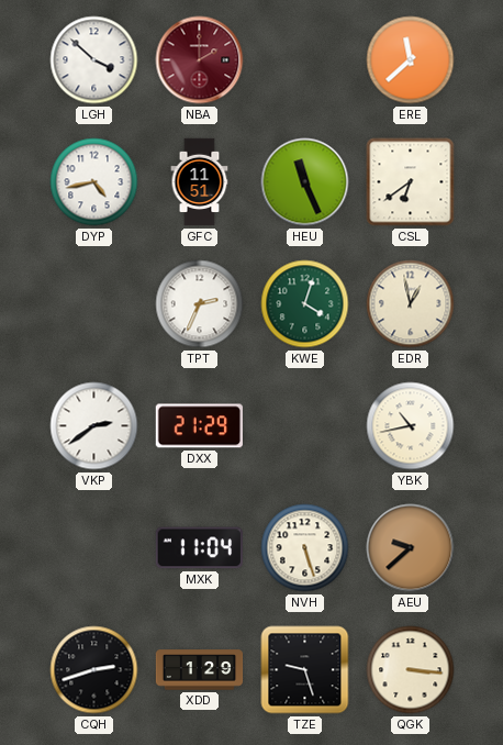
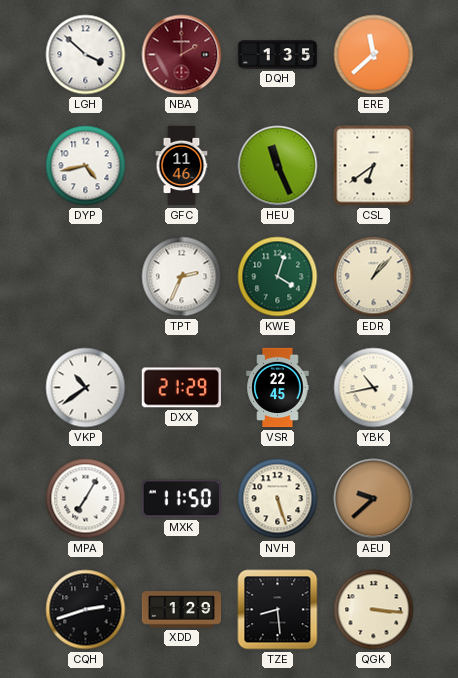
DQH: none -> 1:35 (278, 55)
GFC: 11:51 -> 11:46 (182, 166)
EDR: 12:58 -> 1:07 (374, 277)
VKP: 2:39 -> 10:39 (86, 388)
VSR: none -> 22:45 (278, 388)
MPA: none -> 7:05 (86, 499)
MXK: 11:04 -> 11:50 (181, 499)
TZE: 9:27 -> 8:29 (278, 610)
